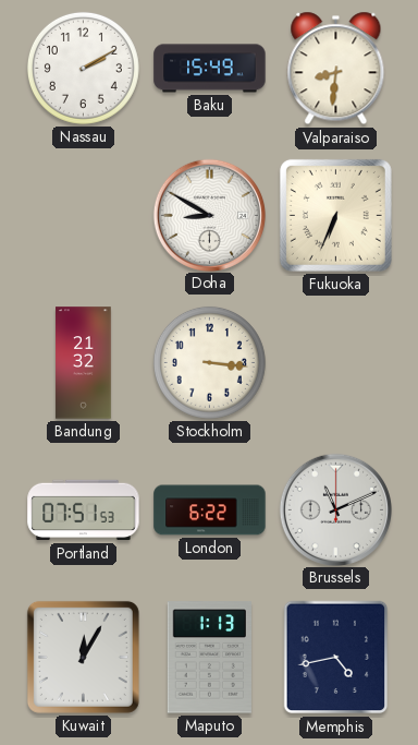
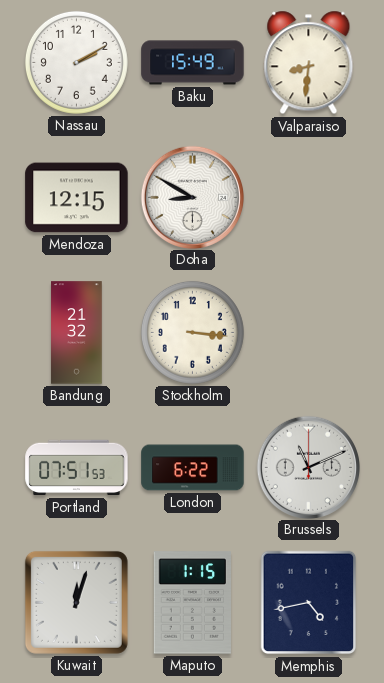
Mendoza: none -> 12:15 (77, 198)
Fukuoka: 6:34 -> none (335, 215)
Kuwait: 12:05 -> 12:03 (76, 602)
Maputo: 1:13 -> 1:15 (192, 603)
